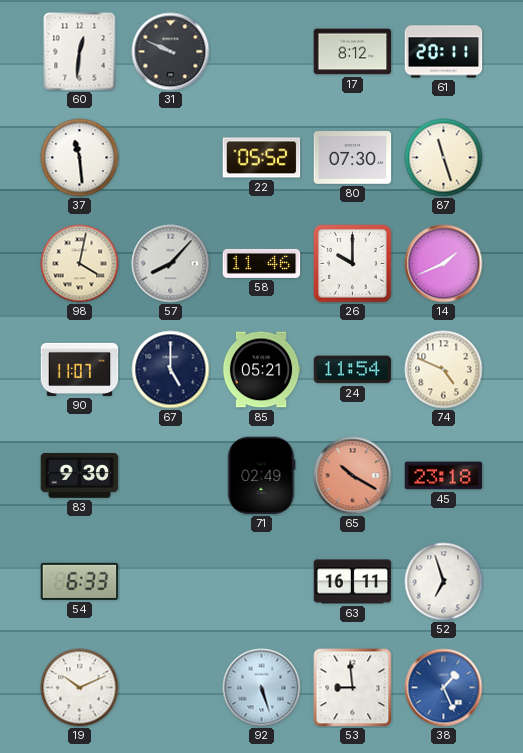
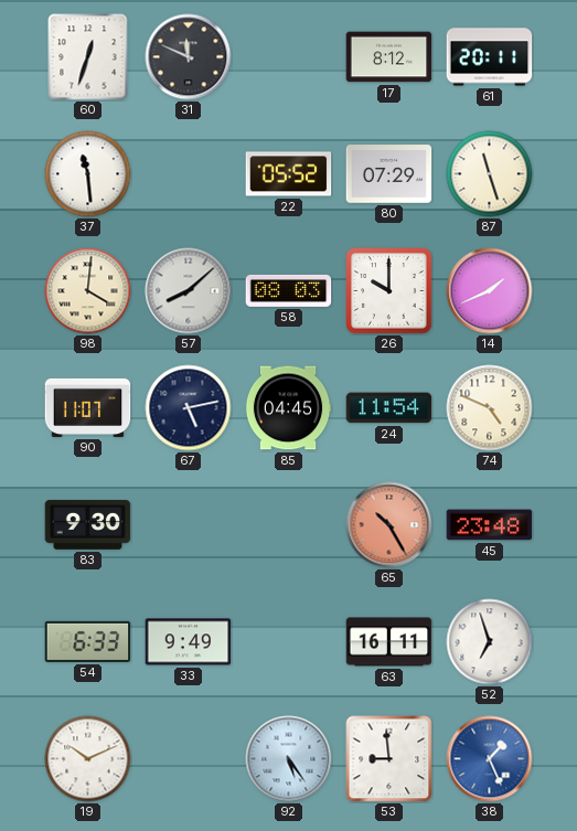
60: 12:31 -> 12:33 (88, 57)
31: 9:49 -> 11:49 (189, 57)
80: 07:30 -> 07:29 (389, 174)
98: 4:02 -> 4:01 (88, 291)
57: 8:07 -> 8:08 (189, 291)
58: 11:46 -> 08:03 (289, 290)
67: 5:00 -> 5:13 (189, 408)
85: 05:21 -> 04:45 (288, 408)
71: 02:49 -> none (262, 476)
65: 10:20 -> 10:25 (389, 525)
45: 23:18 -> 23:48 (490, 525)
33: none -> 9:49 (189, 642)
92: 5:27 -> 5:24 (289, 759)
